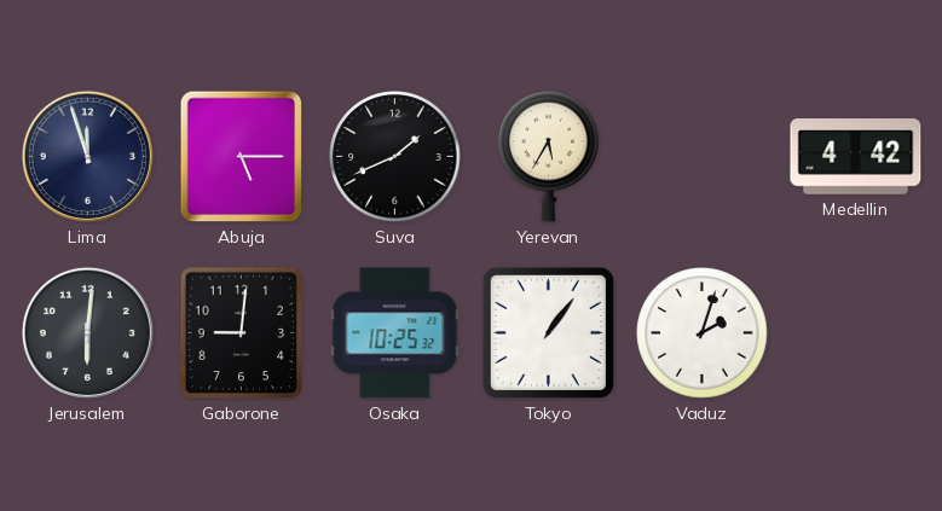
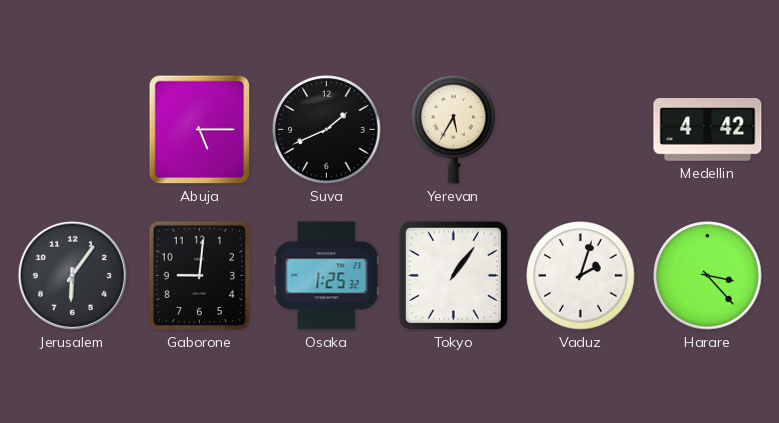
Lima: 11:57 -> none (87, 156)
Jerusalem: 6:01 -> 6:06 (72, 275)
Osaka: 10:25 -> 1:25 (327, 276)
Harare: none -> 3:23 (708, 276)
